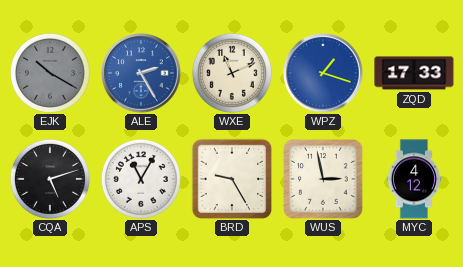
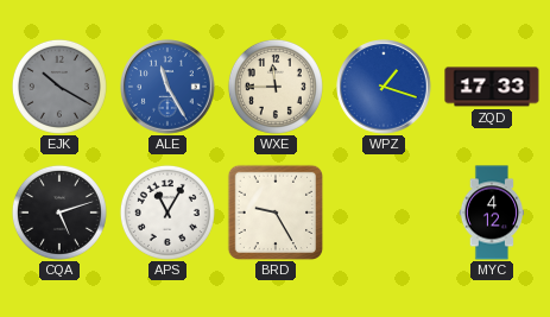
ALE: 2:25 -> 11:25 (167, 87)
WXE: 11:11 -> 11:45 (276, 87)
WUS: 2:58 -> none (324, 180)
